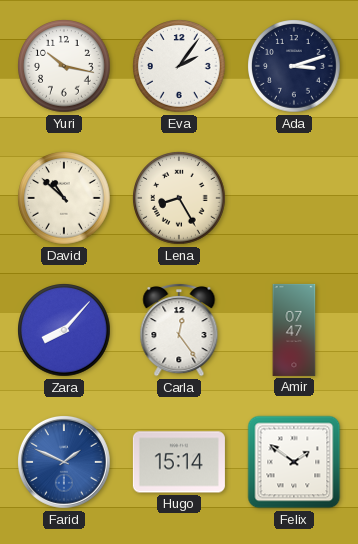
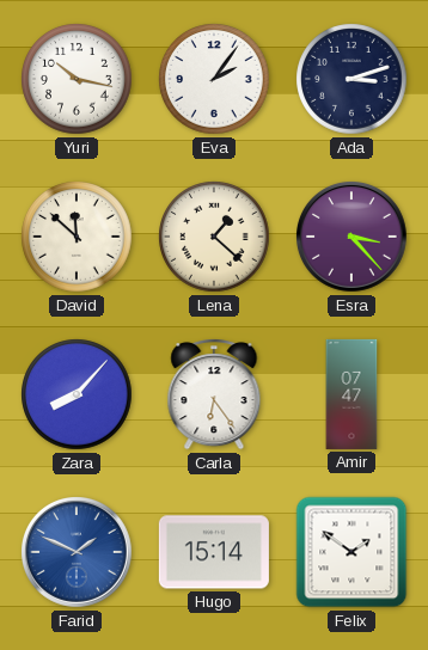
David: 10:52 -> 11:52 (77, 237)
Lena: 8:25 -> 1:22 (214, 237)
Esra: none -> 3:23 (353, 238)
Carla: 12:24 -> 6:24 (214, 394)
